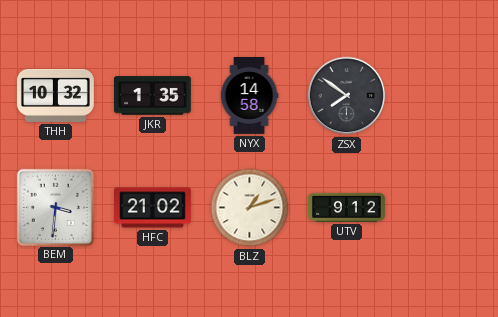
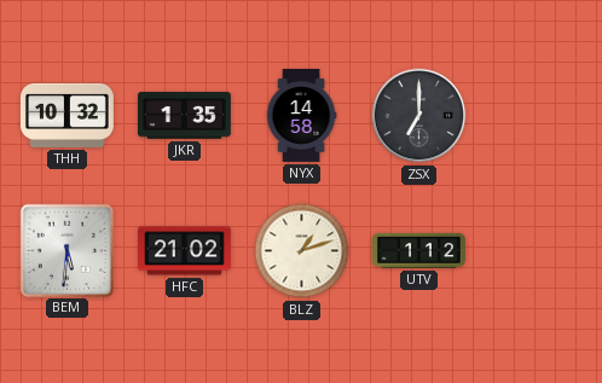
ZSX: 7:51 -> 7:00 (419, 116)
BEM: 3:31 -> 5:31 (66, 250)
UTV: 9:12 -> 1:12 (419, 250)
